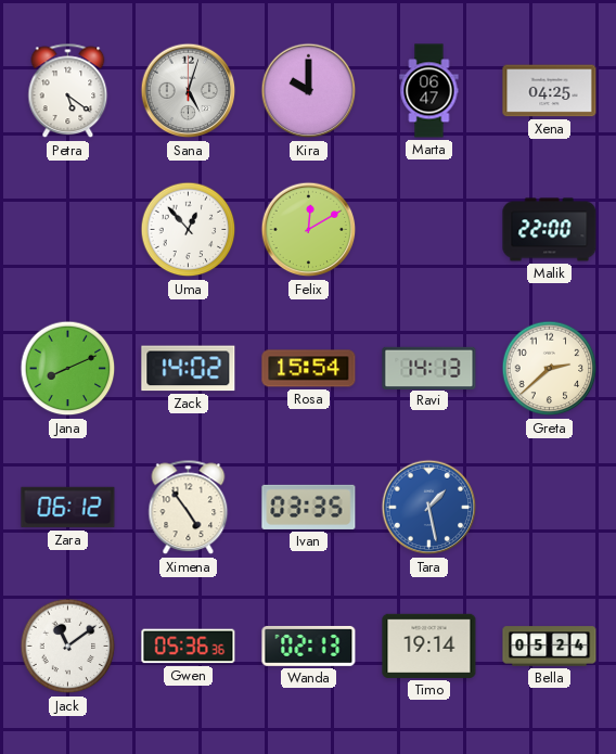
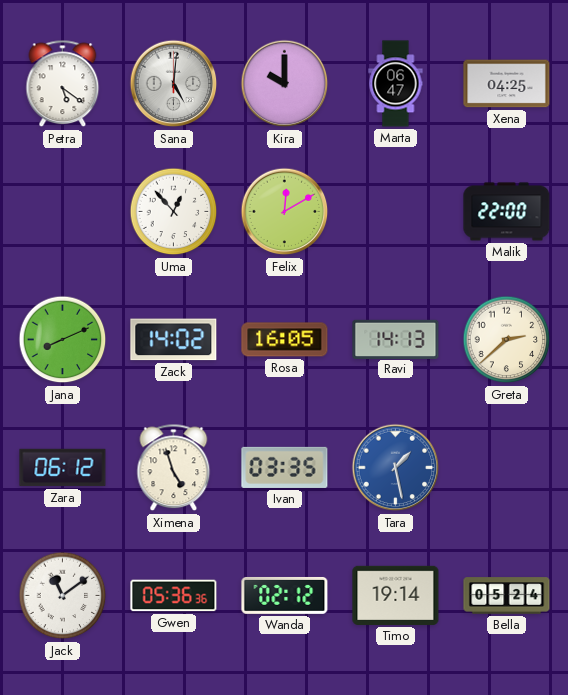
Sana: 5:03 -> 5:01 (174, 84)
Rosa: 15:54 -> 16:05 (285, 340)
Ximena: 4:54 -> 4:57 (174, 468)
Wanda: 02:13 -> 02:12 (285, 595)
